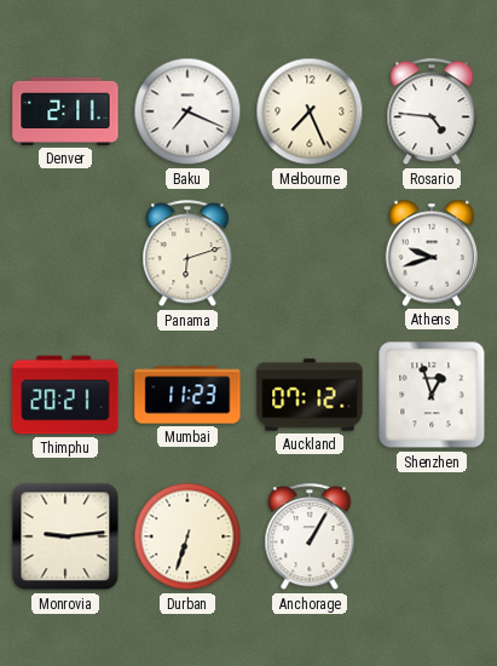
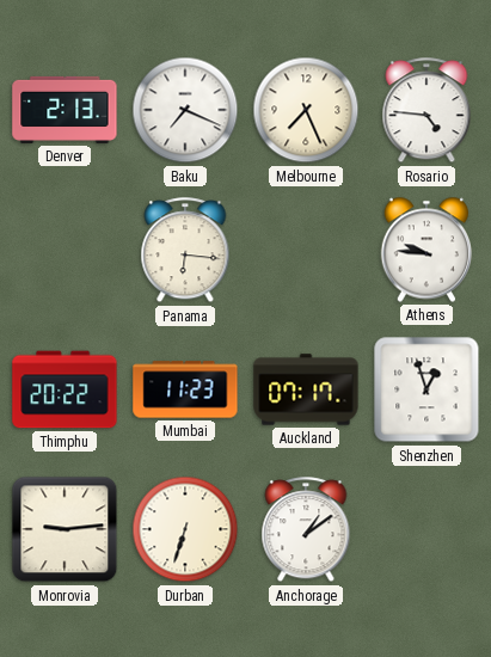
Denver: 2:11 -> 2:13 (65, 110)
Panama: 6:12 -> 6:16 (185, 251)
Athens: 9:42 -> 9:46 (426, 250)
Thimphu: 20:21 -> 20:22 (65, 389)
Auckland: 07:12 -> 07:17 (306, 389)
Anchorage: 1:05 -> 1:09 (306, 530)
